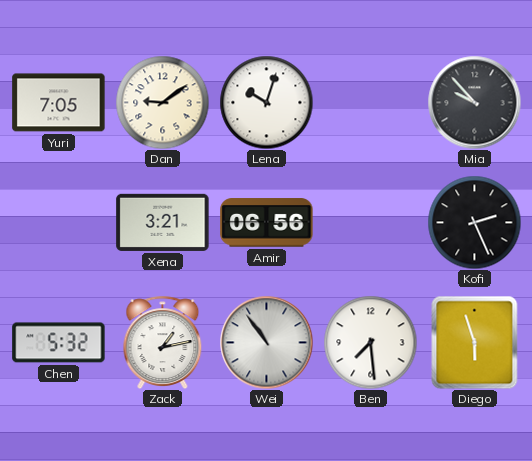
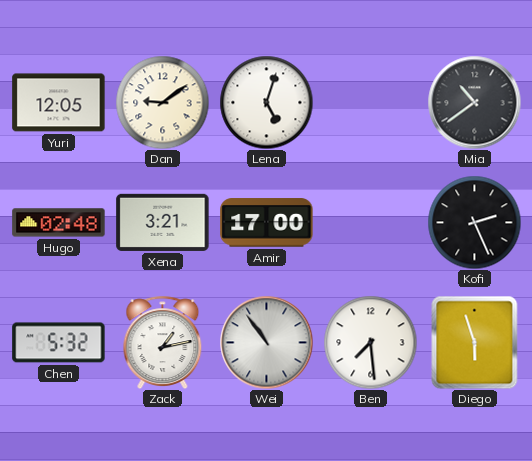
Yuri: 7:05 -> 12:05 (59, 103)
Lena: 10:03 -> 5:03 (266, 102)
Mia: 9:53 -> 10:39 (474, 102)
Hugo: none -> 02:48 (59, 223)
Amir: 06:56 -> 17:00 (267, 223)
